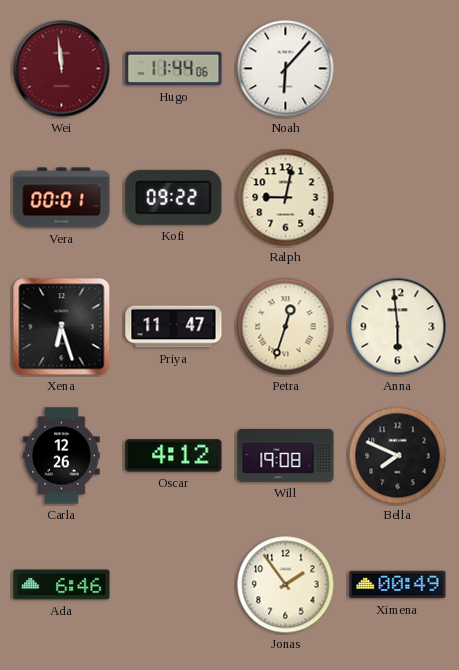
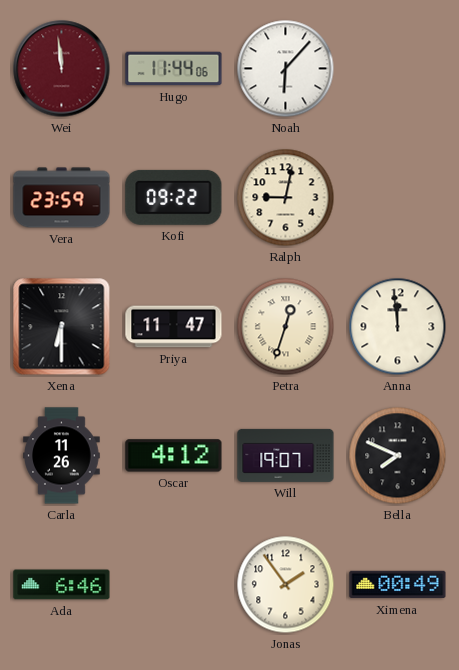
Vera: 00:01 -> 23:59 (62, 198)
Xena: 6:27 -> 6:30 (62, 327)
Anna: 5:59 -> 11:59 (398, 327)
Carla: 12:26 -> 11:26 (62, 456)
Will: 19:08 -> 19:07 (286, 455)
